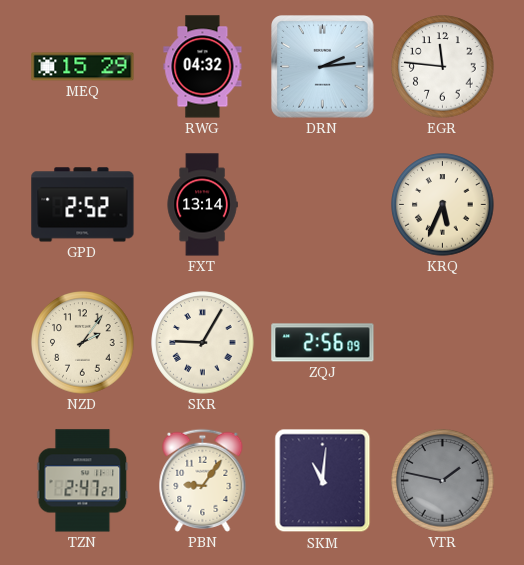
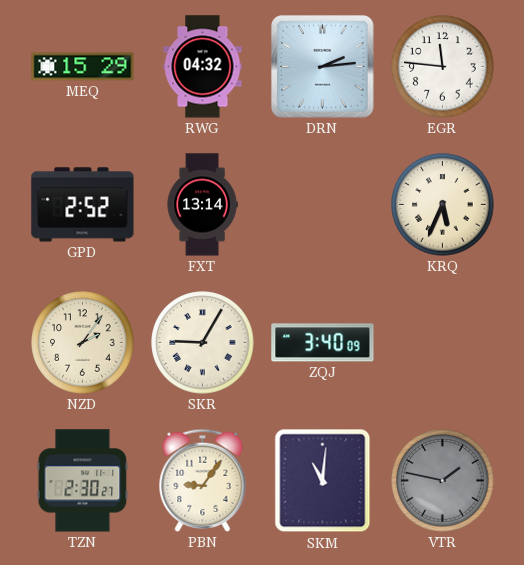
ZQJ: 2:56 -> 3:40 (323, 343)
TZN: 2:47 -> 2:30 (83, 481)
